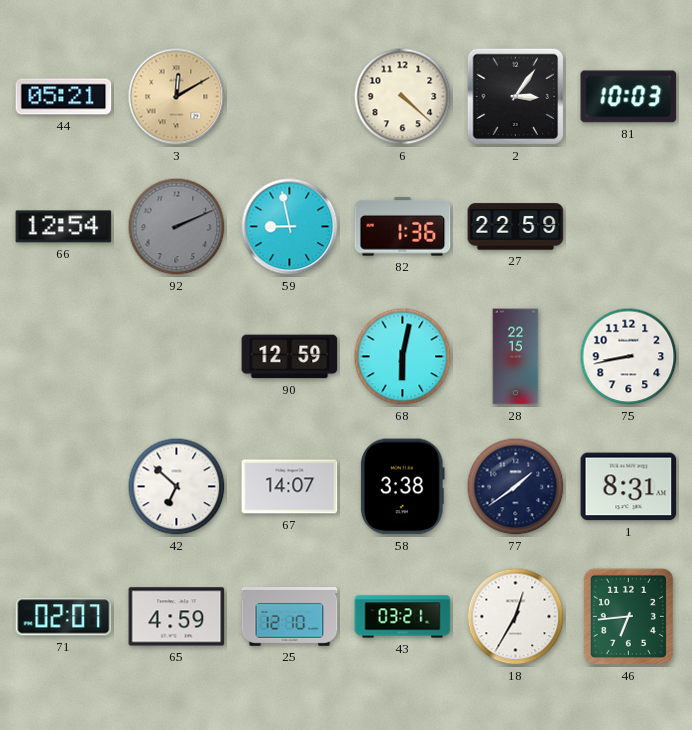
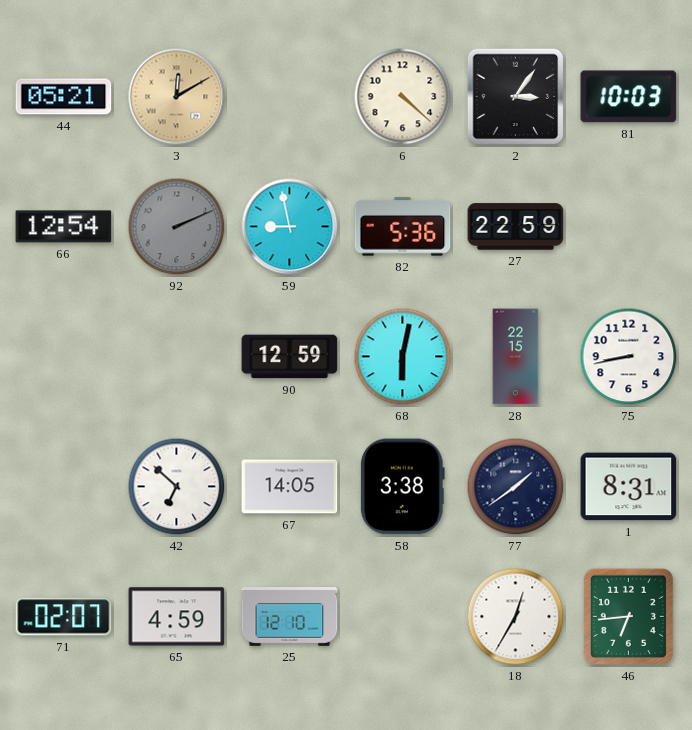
82: 1:36 -> 5:36 (403, 227)
67: 14:07 -> 14:05 (290, 487)
43: 03:21 -> none (403, 617)
